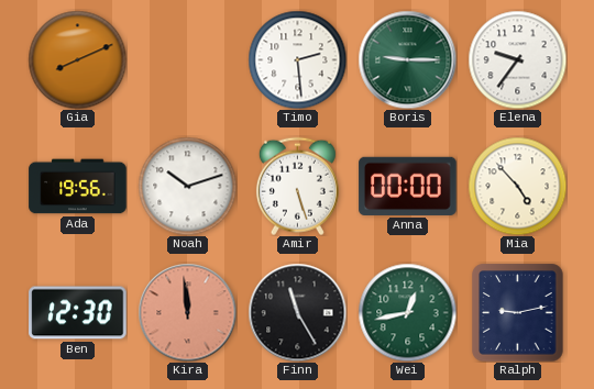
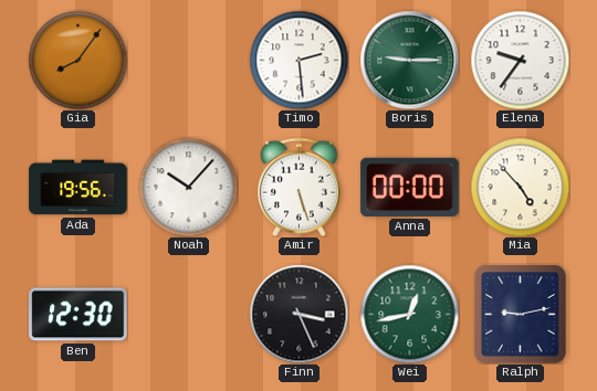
Gia: 8:11 -> 8:06 (77, 60)
Noah: 10:12 -> 10:07 (188, 187)
Kira: 11:59 -> none (187, 312)
Finn: 11:25 -> 3:26 (298, 314)
